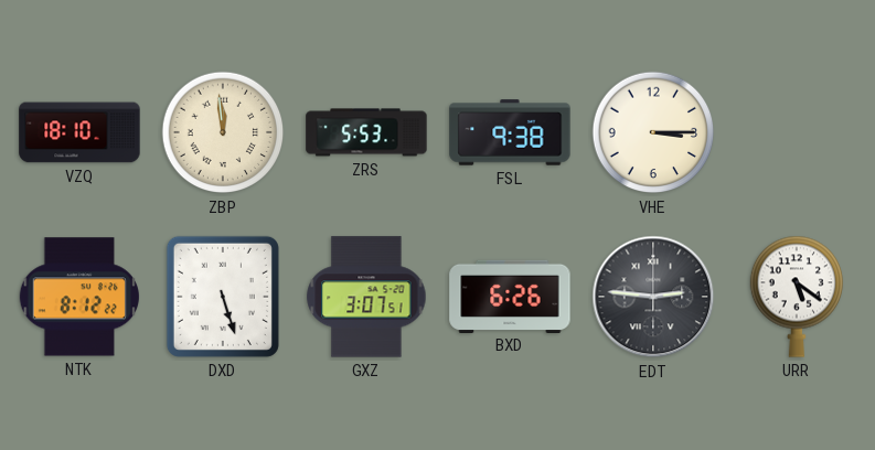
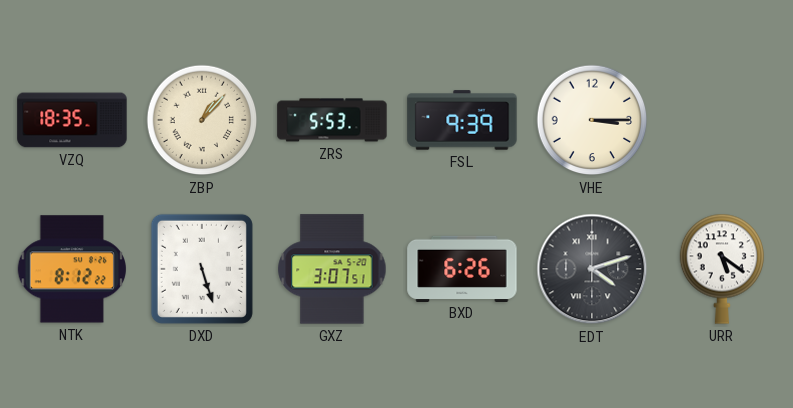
VZQ: 18:10 -> 18:35 (72, 120)
ZBP: 11:59 -> 1:07 (202, 120)
FSL: 9:38 -> 9:39 (462, 120)
EDT: 2:46 -> 4:12 (592, 269)
